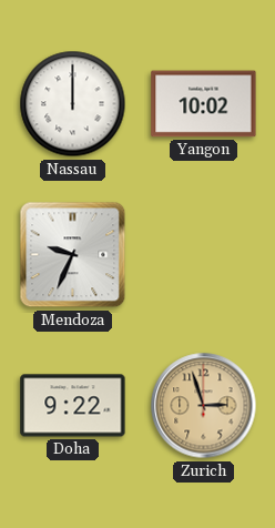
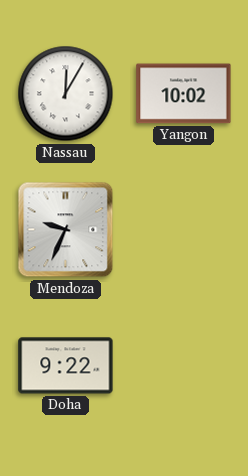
Nassau: 12:00 -> 12:05 (66, 94)
Zurich: 2:57 -> none (204, 406)
